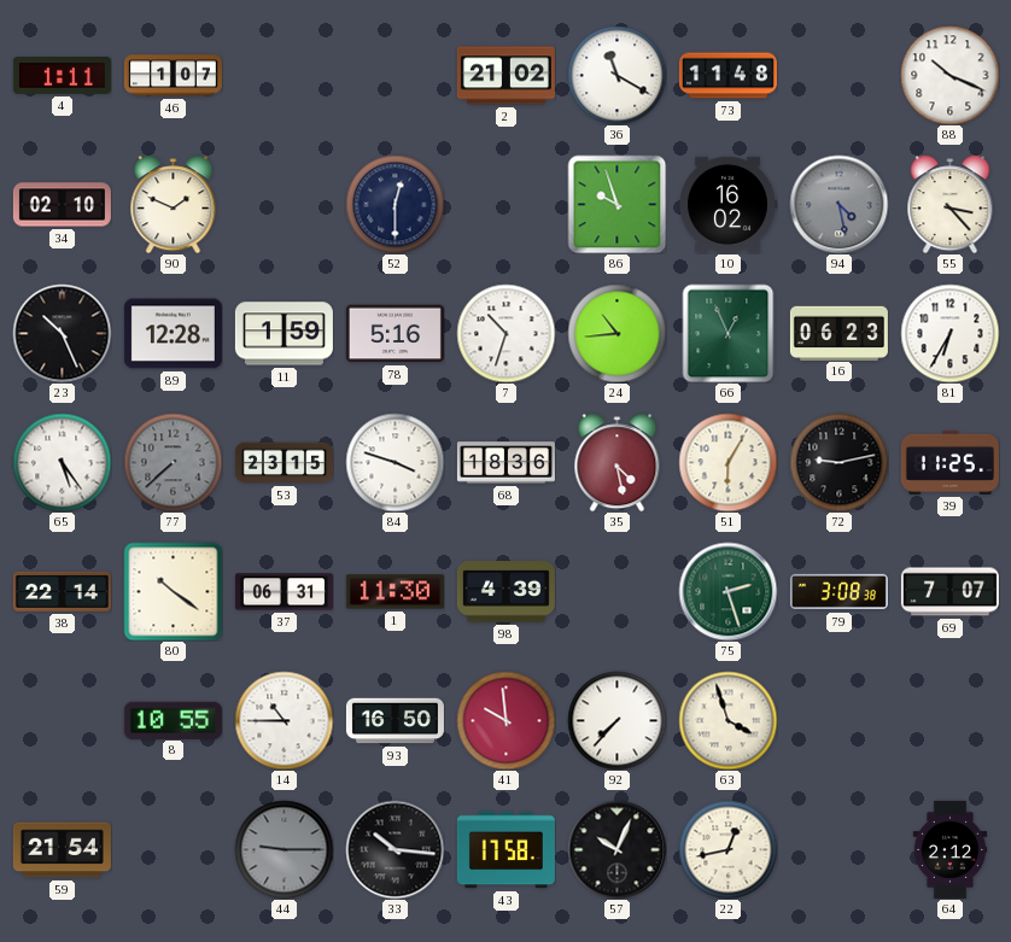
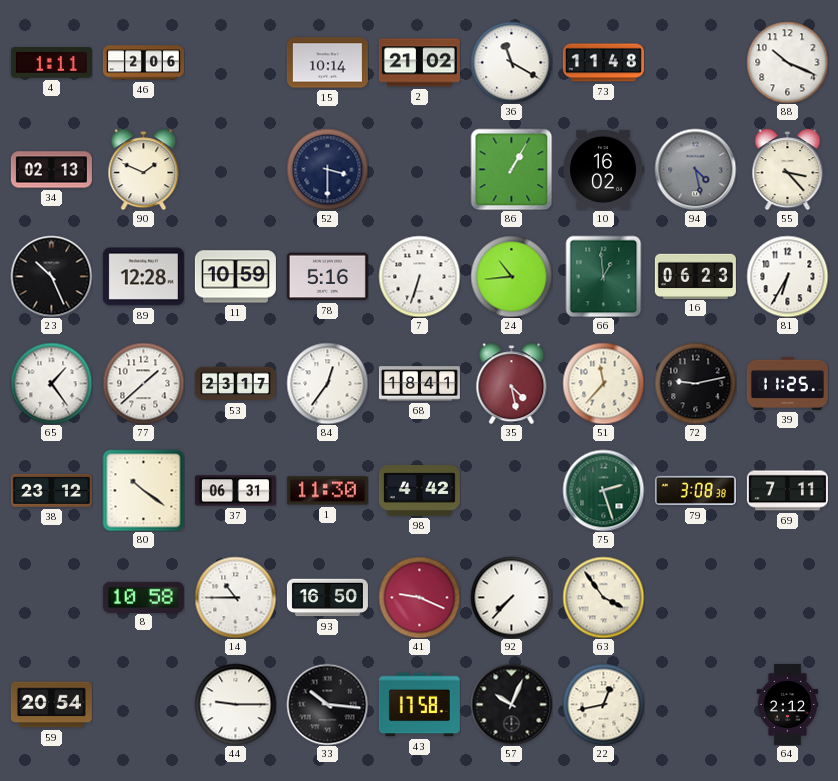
46: 1:07 -> 2:06 (143, 63)
15: none -> 10:14 (327, 63)
34: 02:10 -> 02:13 (51, 170)
52: 12:30 -> 3:30 (327, 169)
86: 9:57 -> 1:05 (511, 169)
11: 1:59 -> 10:59 (235, 277)
7: 10:33 -> 6:33 (419, 276)
66: 12:56 -> 12:59 (604, 276)
65: 5:24 -> 1:24 (51, 383)
77: 7:38 -> 1:38 (143, 383)
77 dial: grey -> white (143, 383)
53: 23:15 -> 23:17 (235, 384)
84: 3:48 -> 12:36 (327, 383)
68: 18:36 -> 18:41 (419, 384)
51: 6:05 -> 11:37 (603, 383)
38: 22:14 -> 23:12 (51, 490)
98: 4:39 -> 4:42 (419, 491)
69: 7:07 -> 7:11 (787, 491)
8: 10:55 -> 10:58 (143, 597)
41: 9:59 -> 9:19 (419, 597)
63: 3:57 -> 3:54 (603, 597)
59: 21:54 -> 20:54 (51, 705)
44 dial: grey -> white (235, 704)
